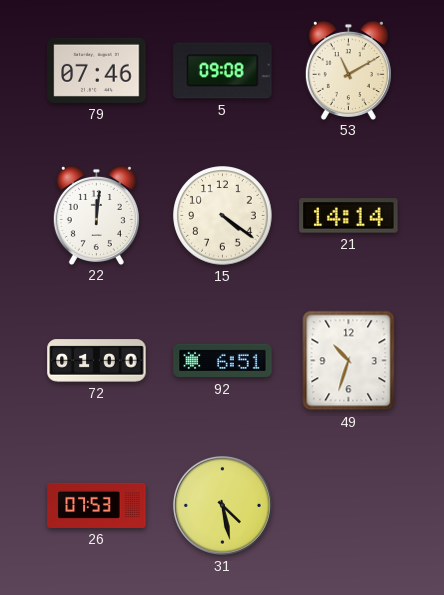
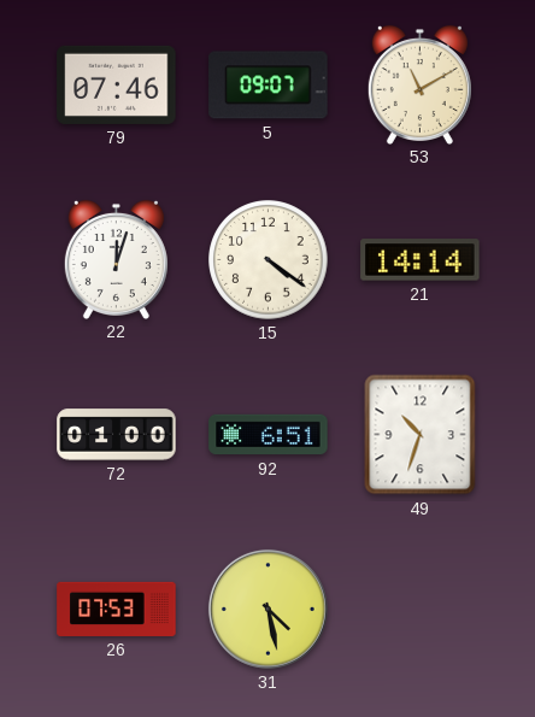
5: 09:08 -> 09:07 (269, 86)
22: 12:01 -> 12:03 (116, 259)
